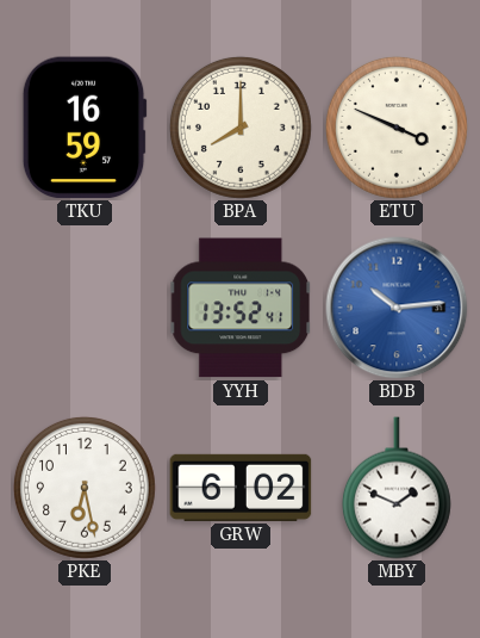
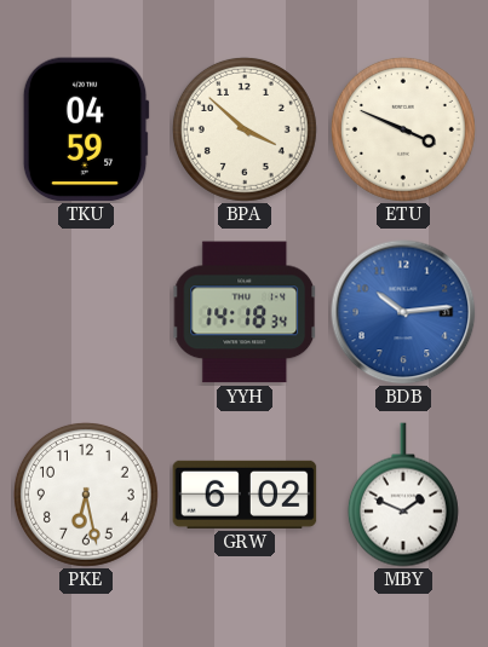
TKU: 16:59 -> 04:59 (86, 129)
BPA: 8:00 -> 3:52 (245, 129)
YYH: 13:52 -> 14:18 (245, 312)
